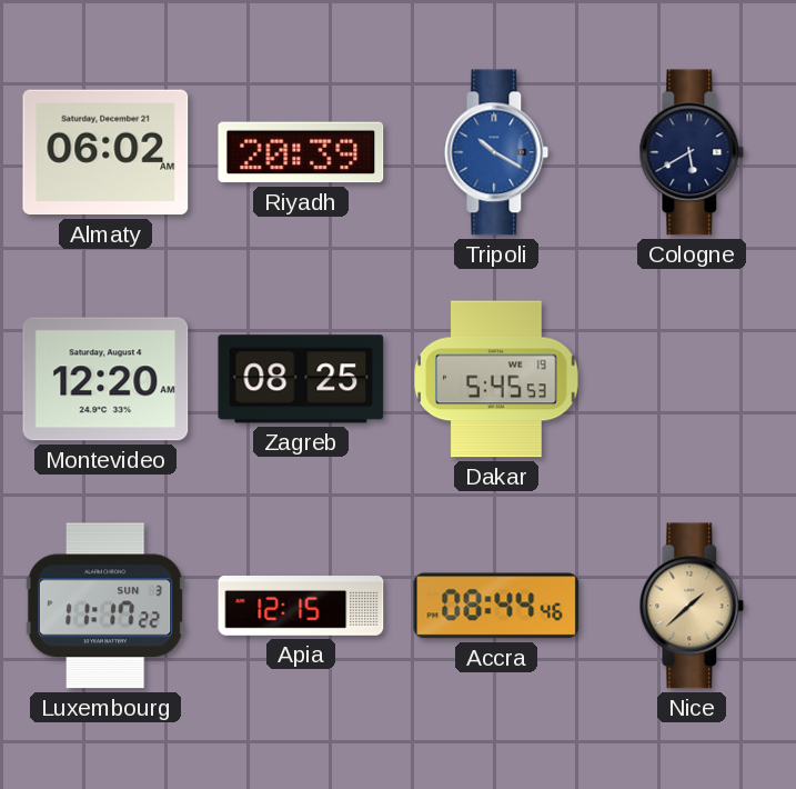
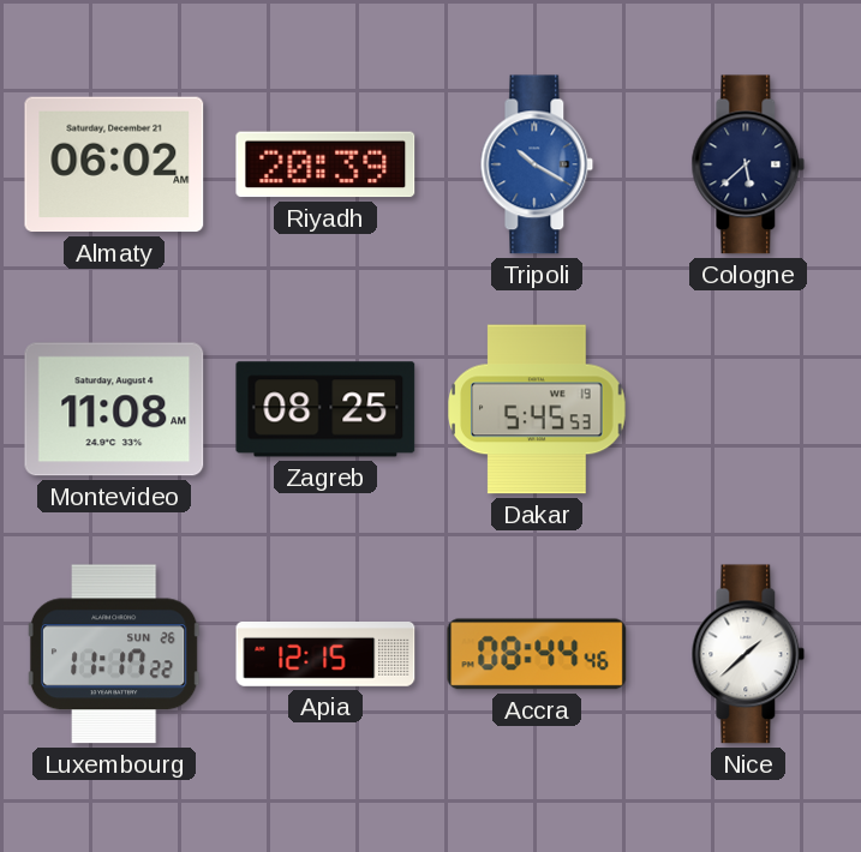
Cologne: 5:40 -> 5:38 (748, 164)
Montevideo: 12:20 -> 11:08 (114, 409)
Luxembourg date: SUN 3 -> SUN 26 (114, 654)
Nice dial: champagne -> white (748, 654)
